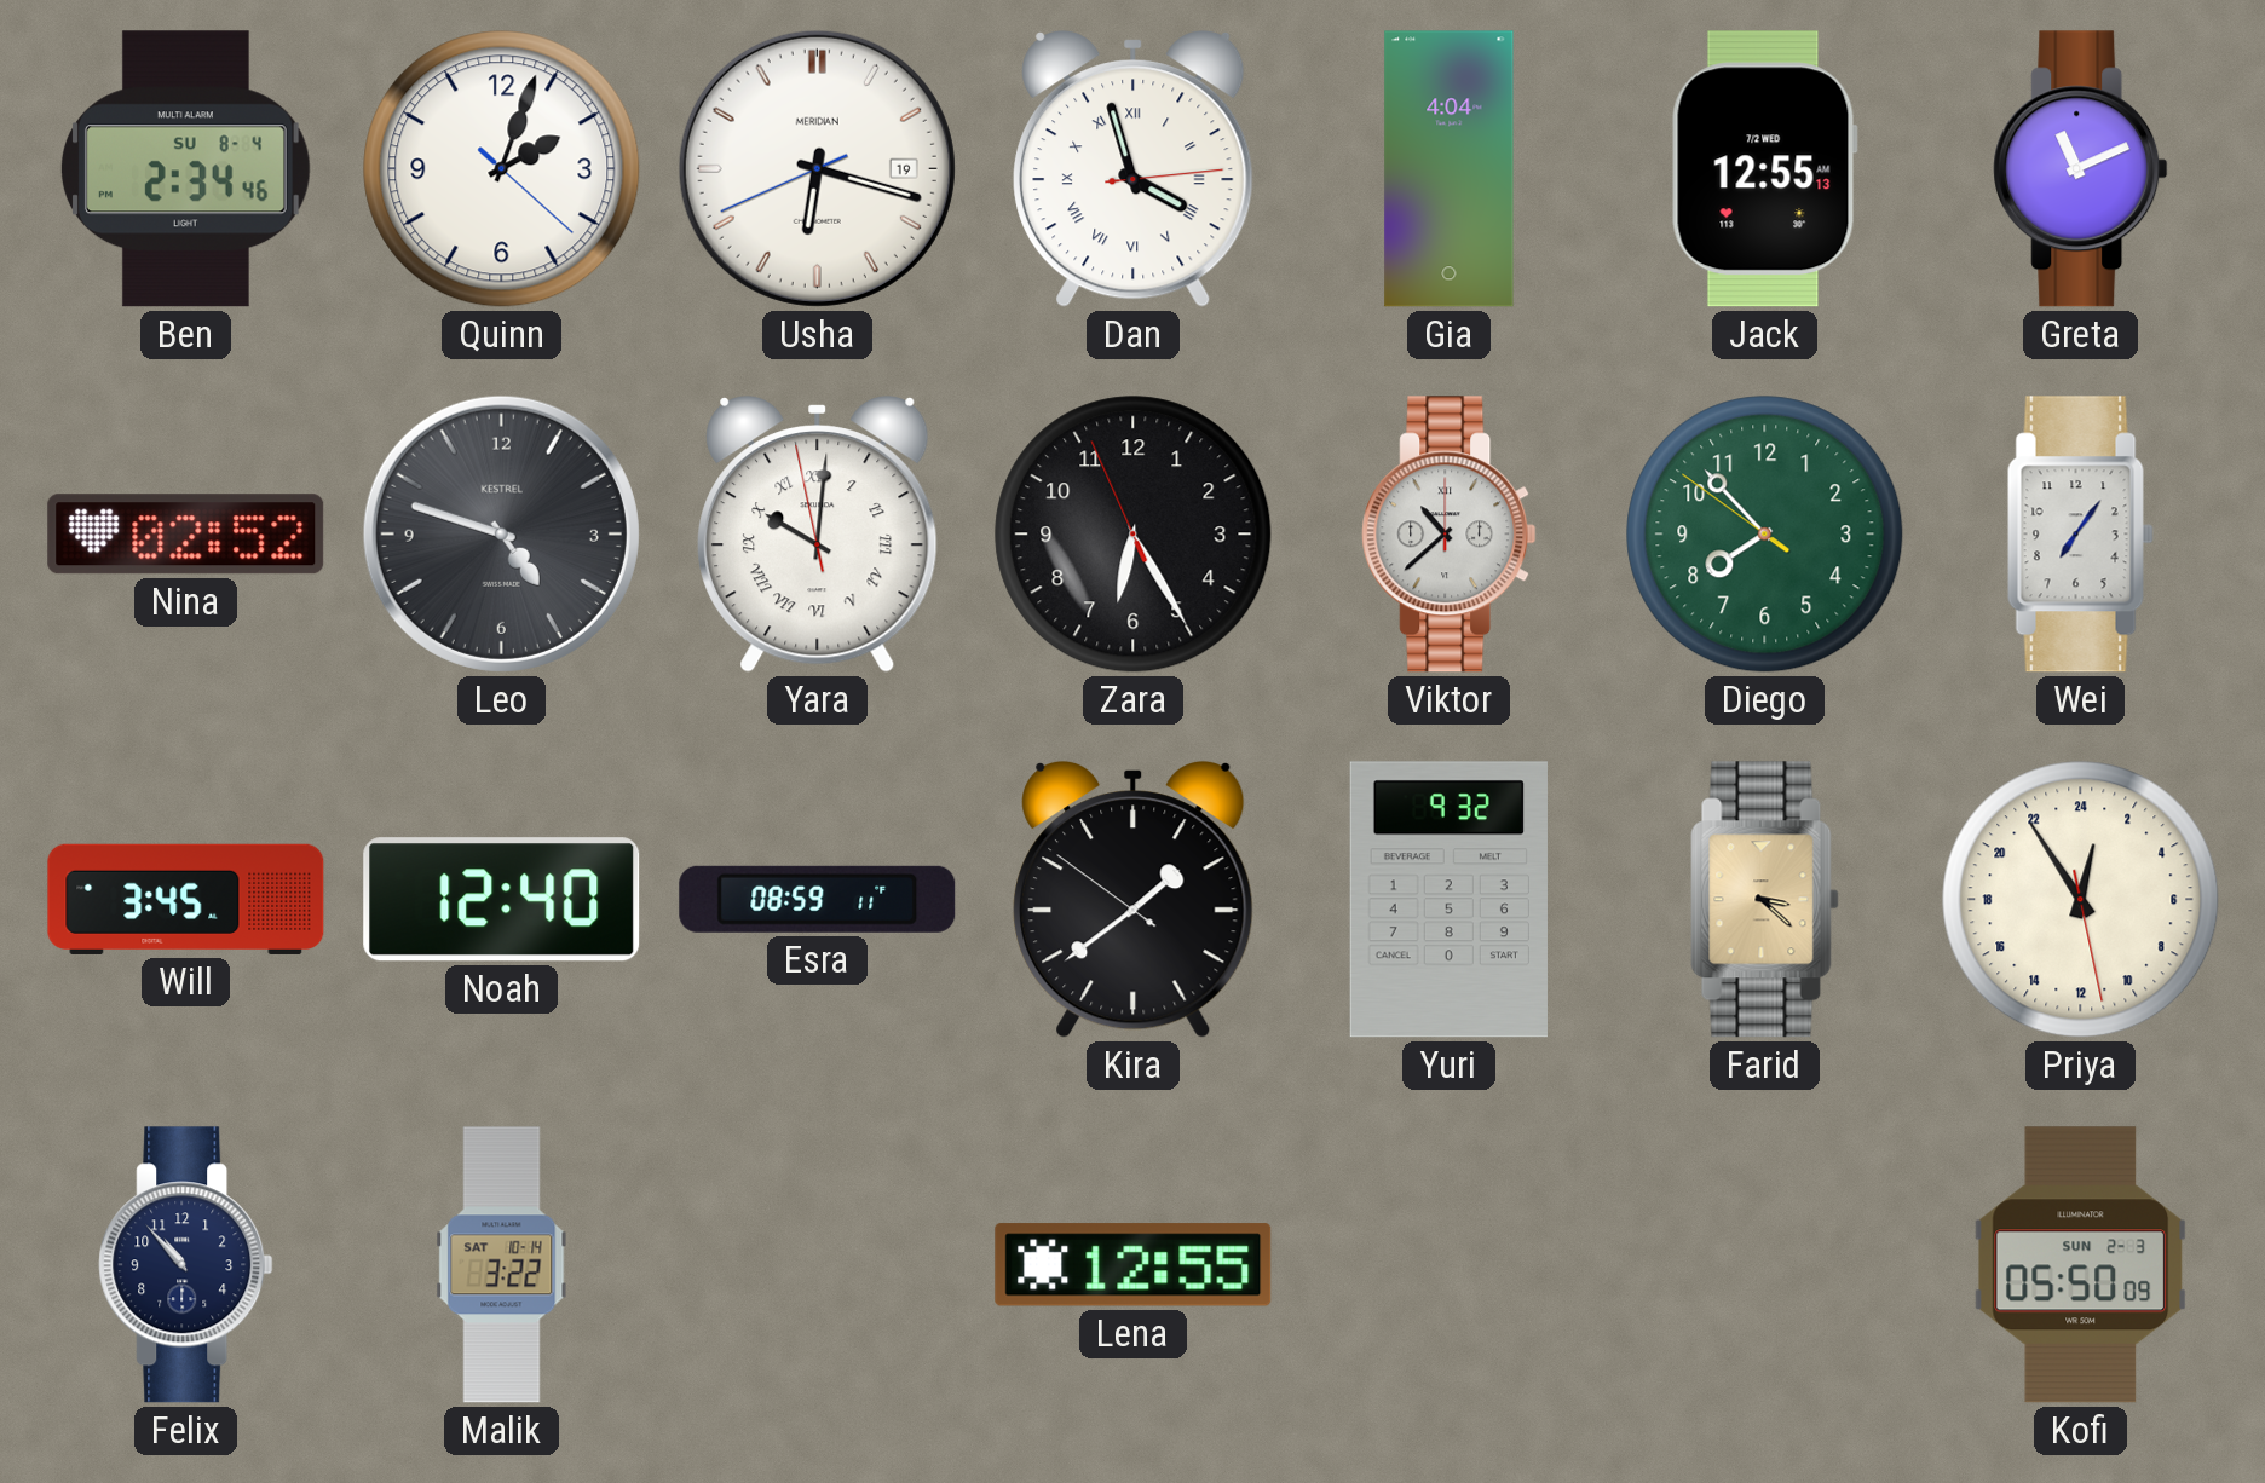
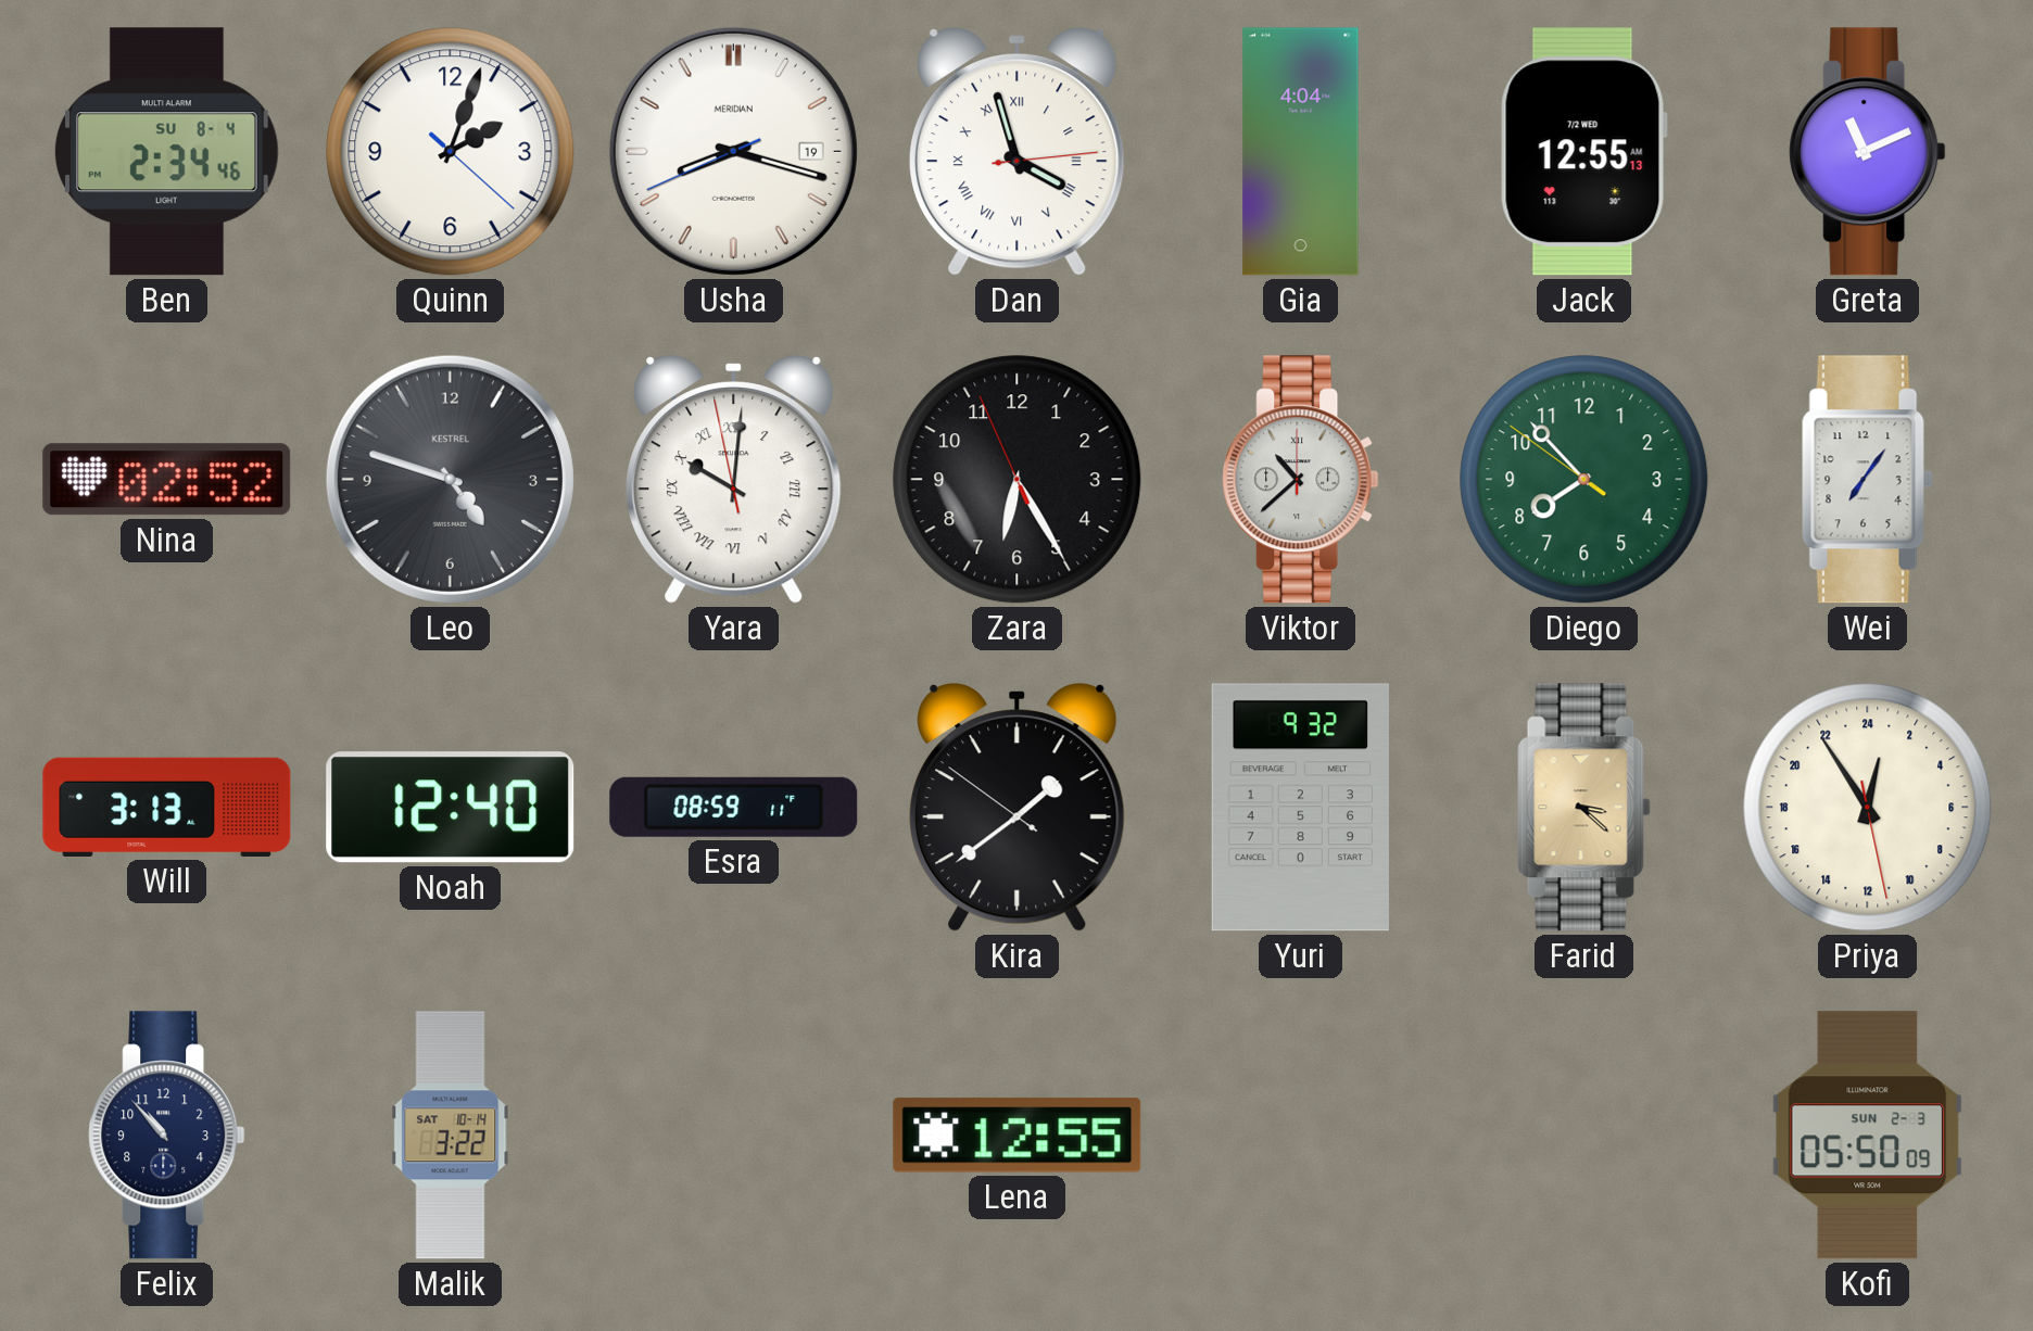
Usha: 6:17 -> 8:17 (733, 151)
Will: 3:45 -> 3:13 (167, 807)
